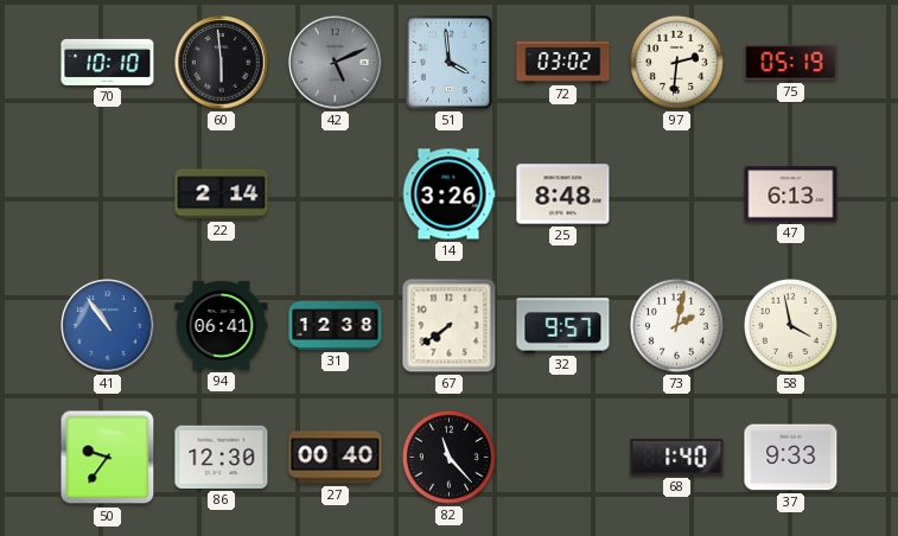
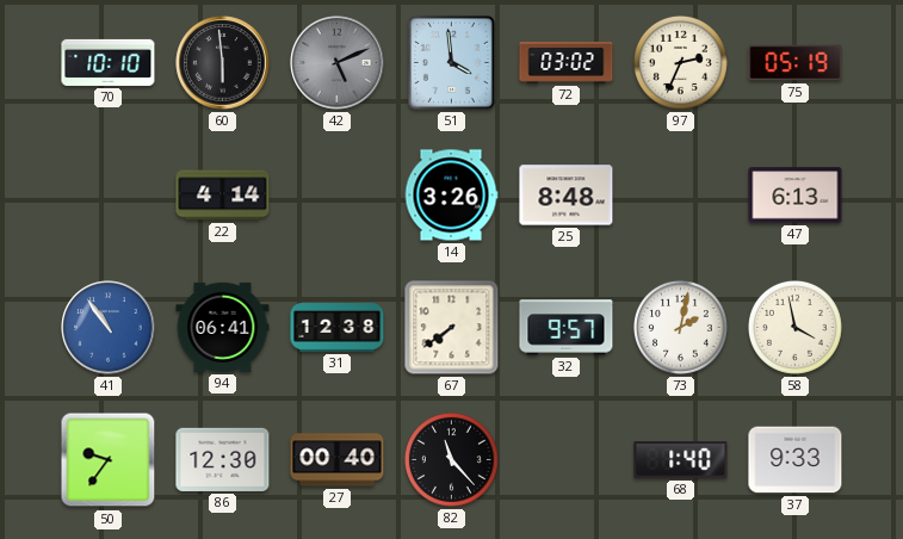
97: 2:31 -> 2:34 (680, 62)
22: 2:14 -> 4:14 (223, 196)
